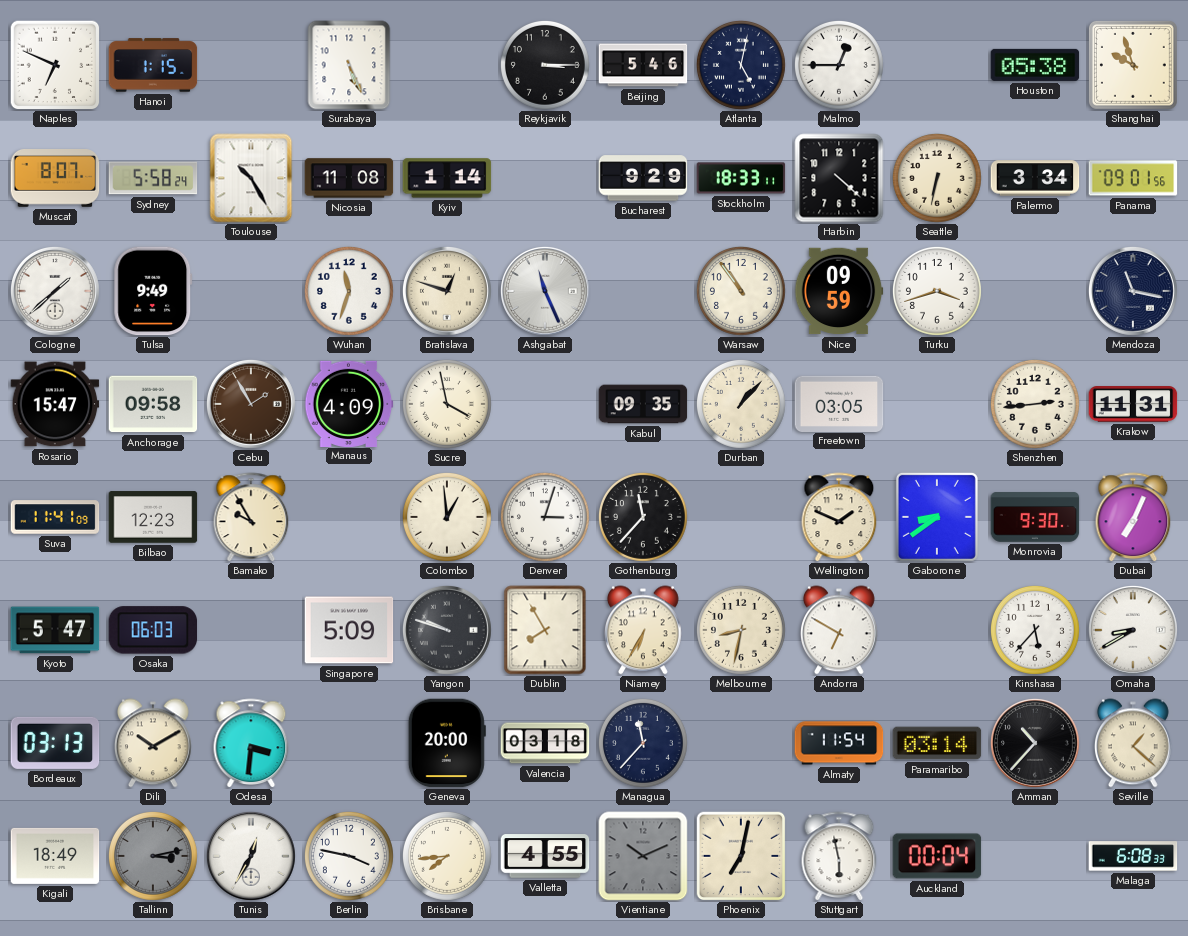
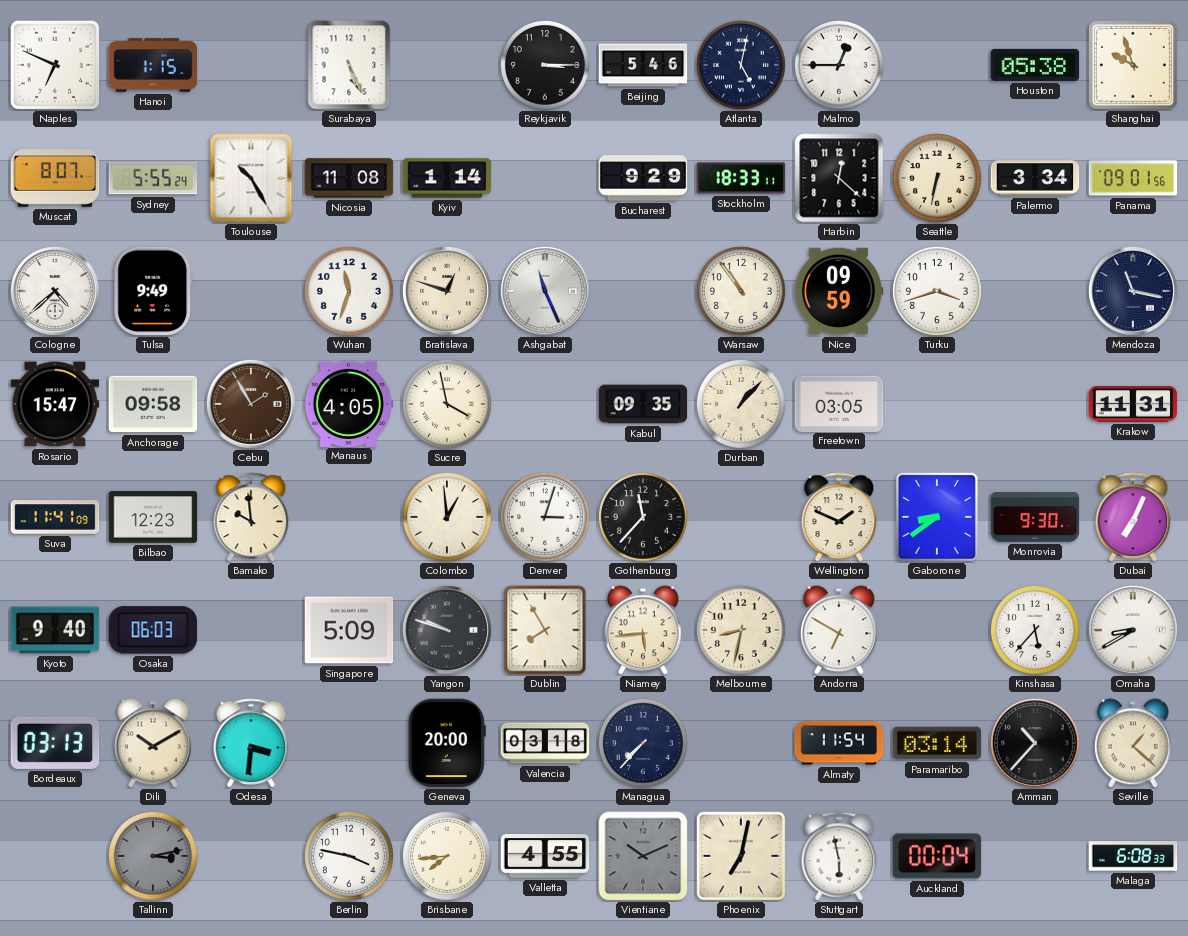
Sydney: 5:58 -> 5:55 (153, 178)
Harbin: 4:22 -> 12:22 (839, 178)
Cologne: 1:38 -> 4:38 (55, 291)
Manaus: 4:09 -> 4:05 (349, 403)
Shenzhen: 2:44 -> none (1035, 404)
Bamako: 9:55 -> 9:59 (251, 517)
Kyoto: 5:47 -> 9:40 (55, 630)
Niamey: 6:35 -> 5:44 (643, 630)
Managua: 11:37 -> 7:37 (643, 743)
Kigali: 18:49 -> none (55, 856)
Tunis: 12:35 -> none (251, 856)
